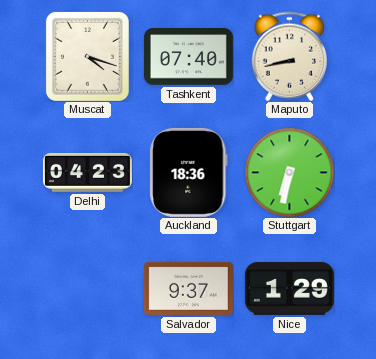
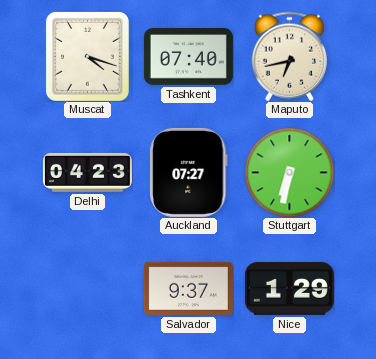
Maputo: 8:43 -> 6:43 (289, 56)
Auckland: 18:36 -> 07:27 (189, 172)
